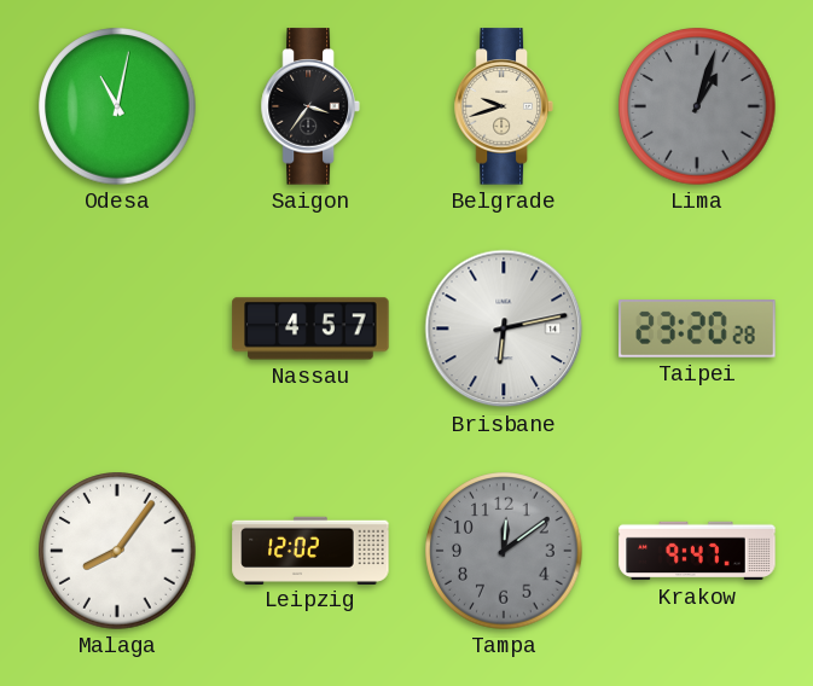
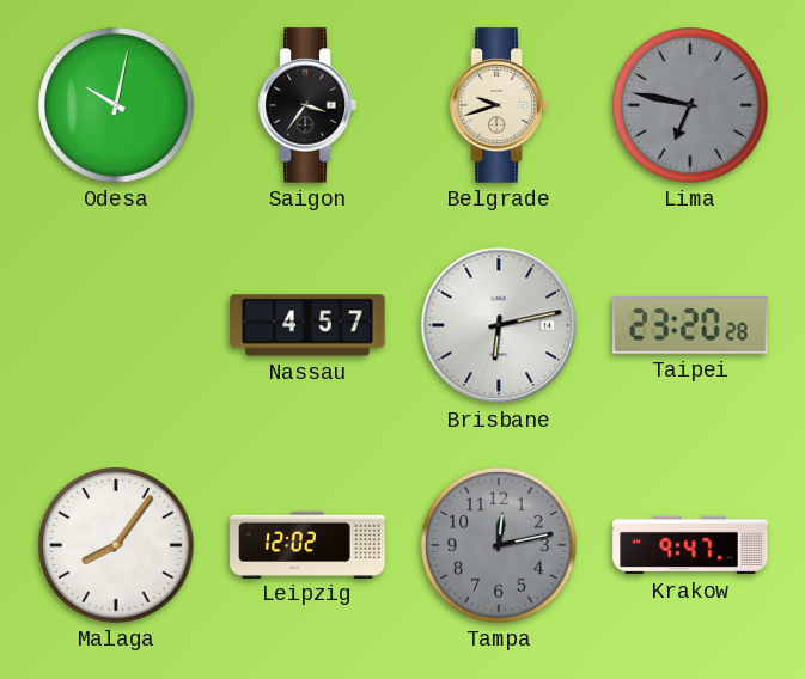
Odesa: 11:02 -> 10:02 (116, 105)
Lima: 1:03 -> 6:47 (690, 105)
Tampa: 12:09 -> 12:13 (499, 545)
